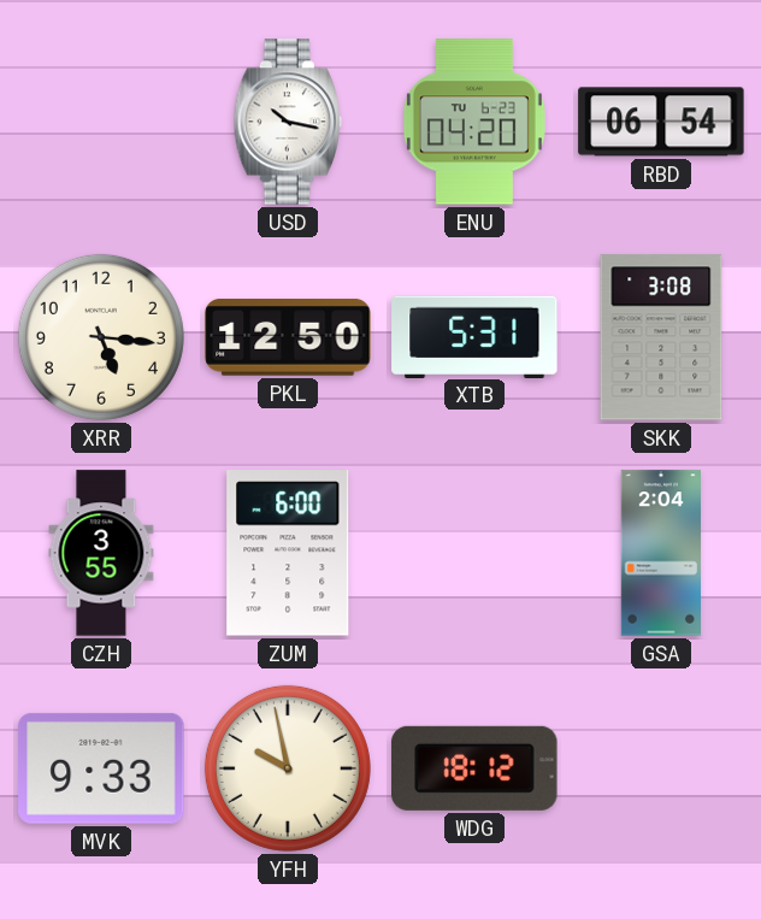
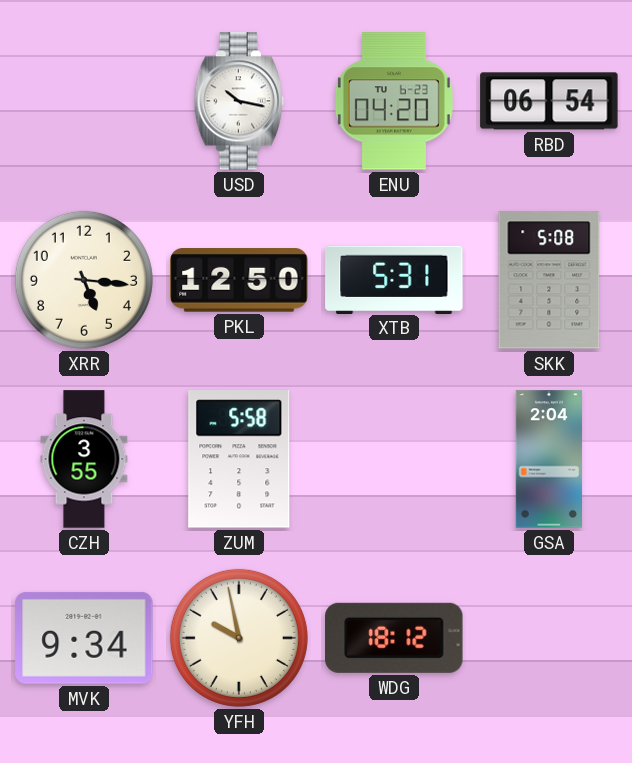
SKK: 3:08 -> 5:08 (549, 280)
ZUM: 6:00 -> 5:58 (239, 459)
MVK: 9:33 -> 9:34 (84, 638)
